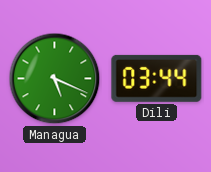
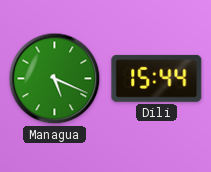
Dili: 03:44 -> 15:44 (157, 78)
